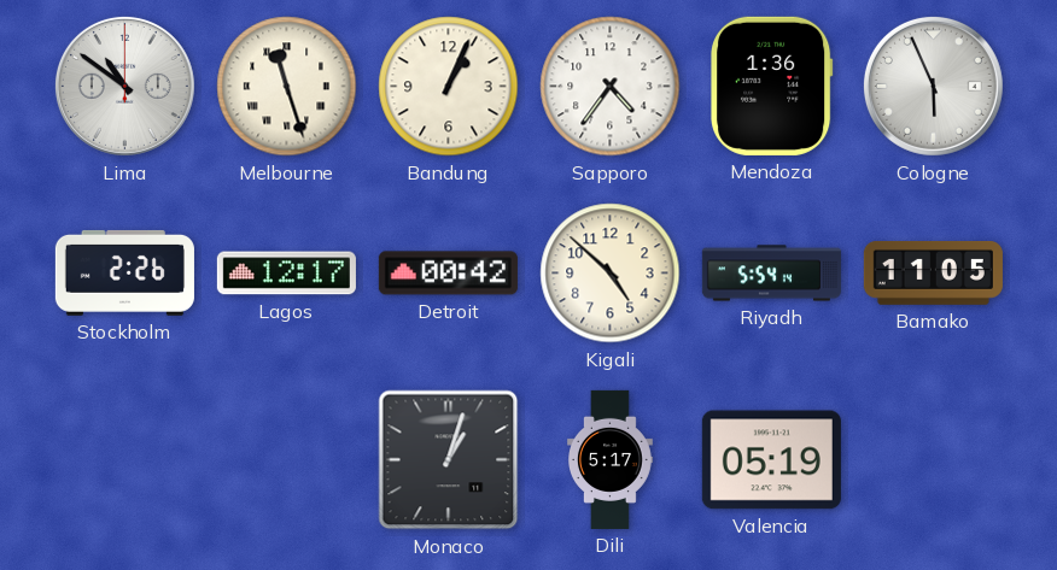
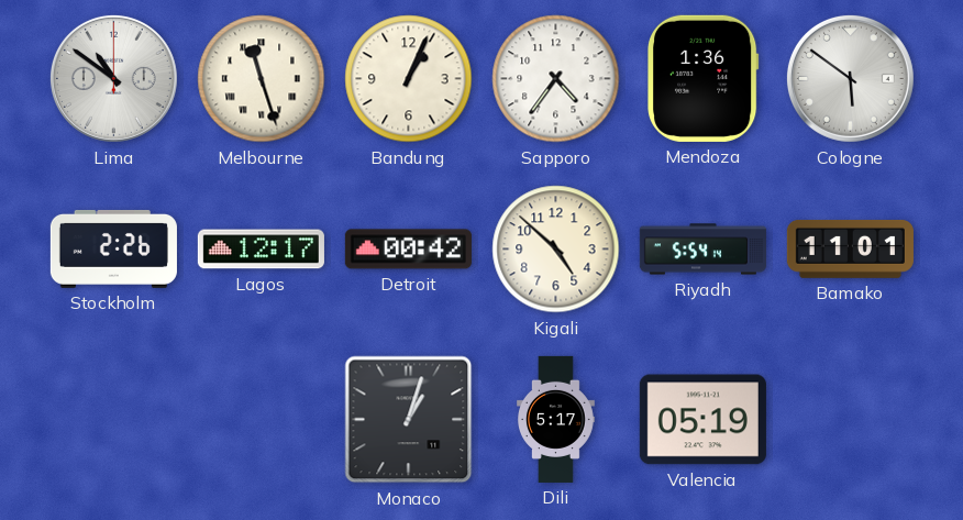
Cologne: 5:56 -> 5:51 (850, 78)
Bamako: 11:05 -> 11:01 (850, 248)
